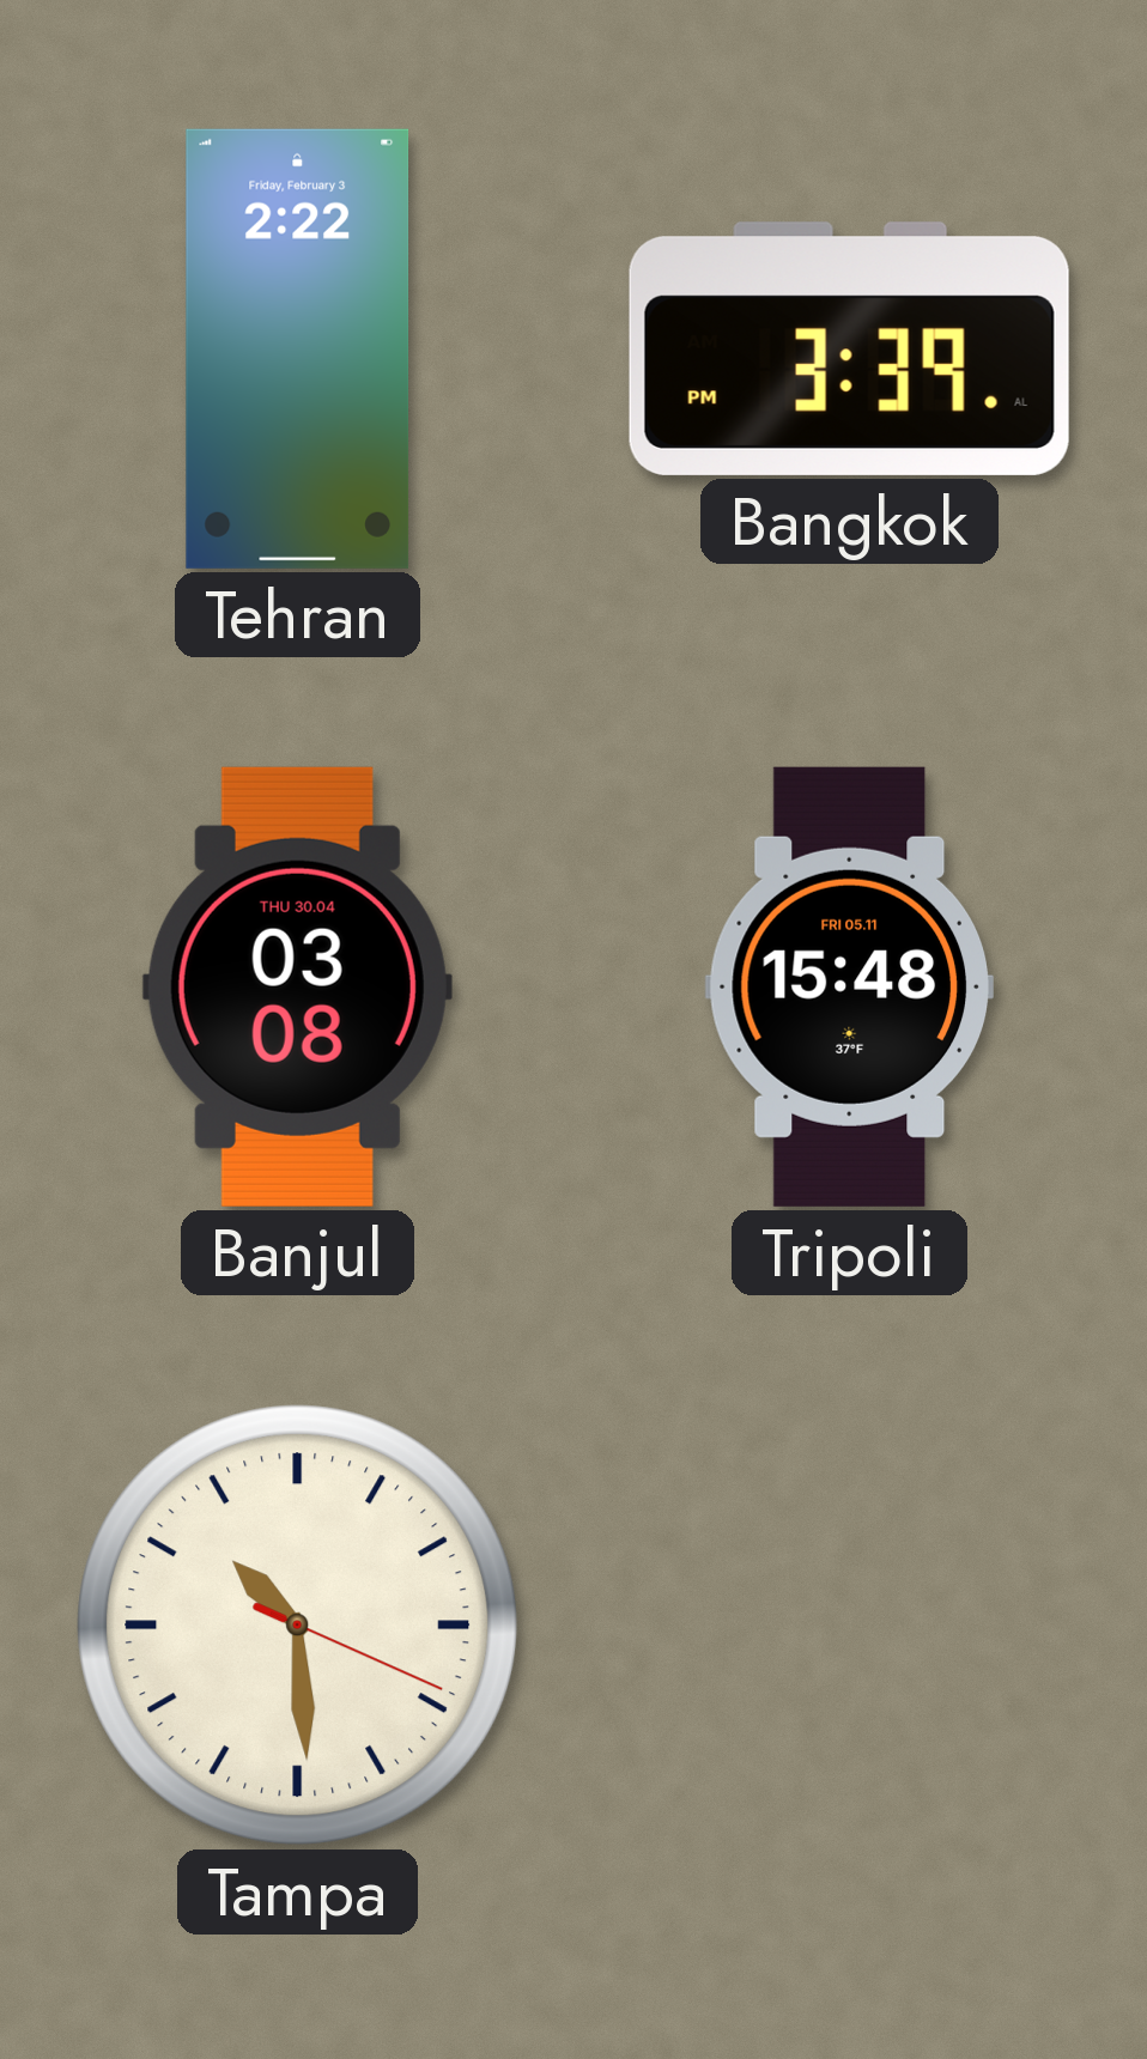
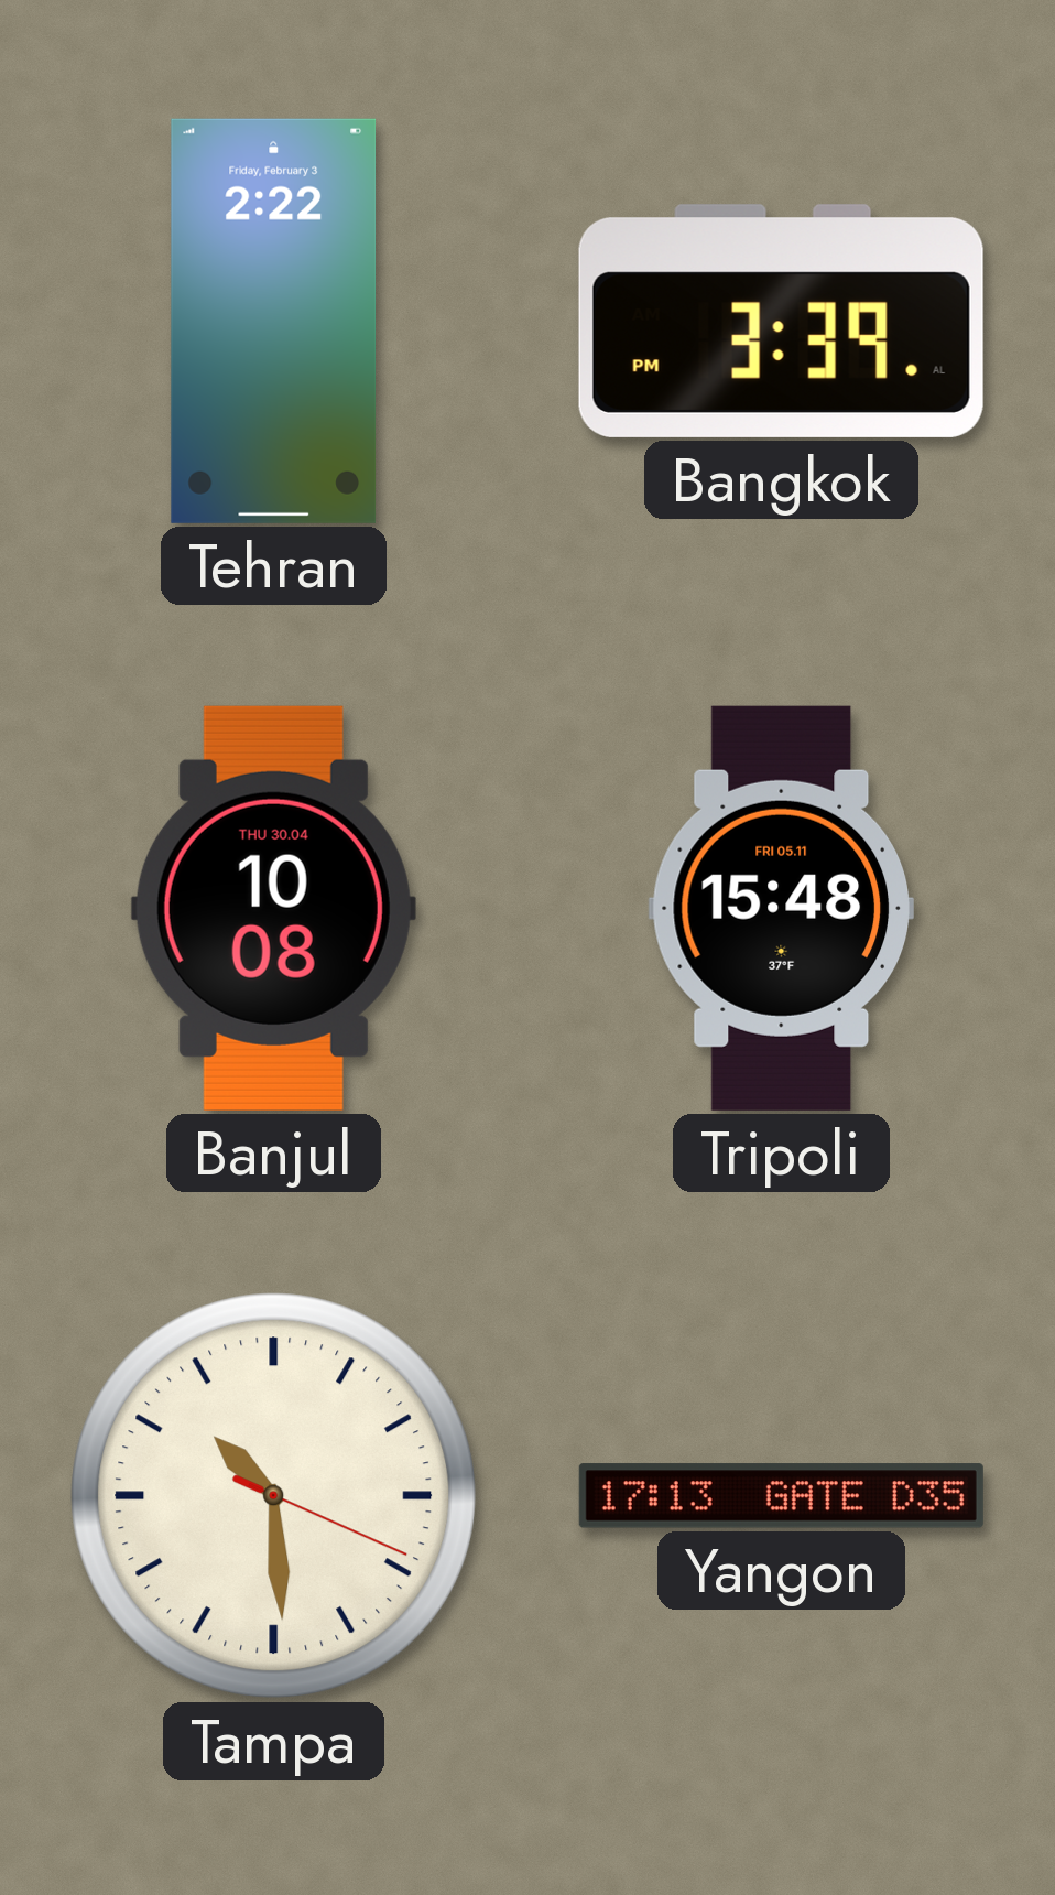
Banjul: 03:08 -> 10:08 (273, 908)
Yangon: none -> 17:13 (781, 1496)
